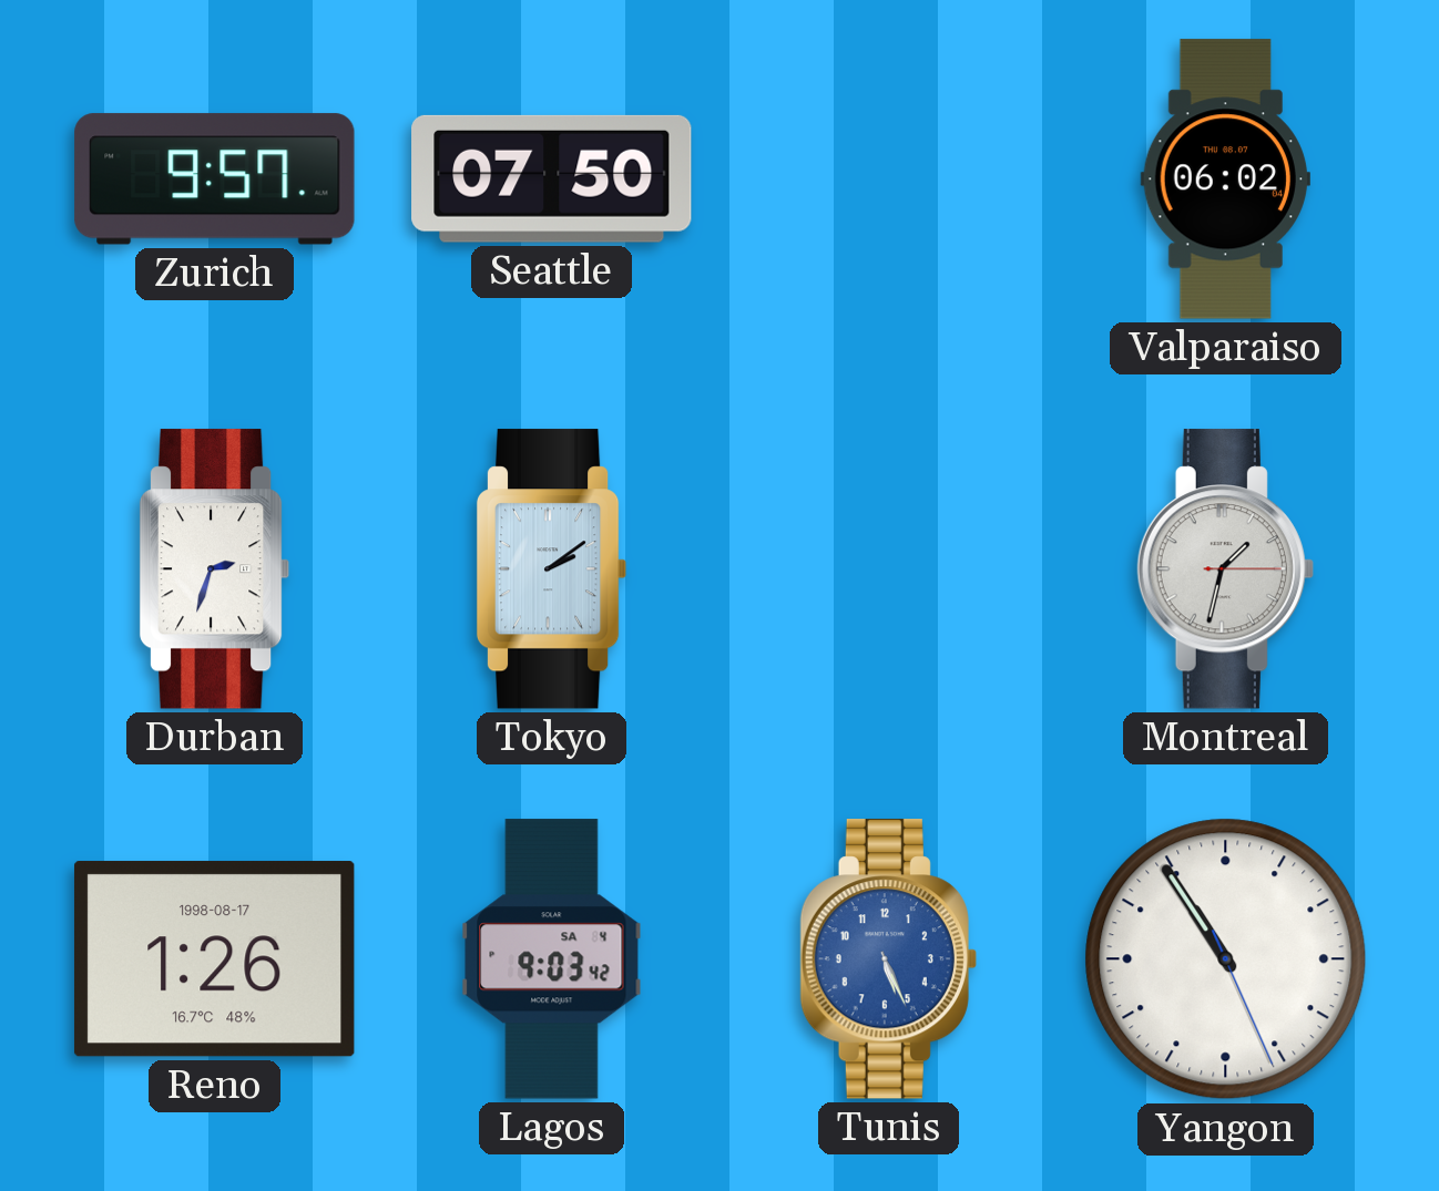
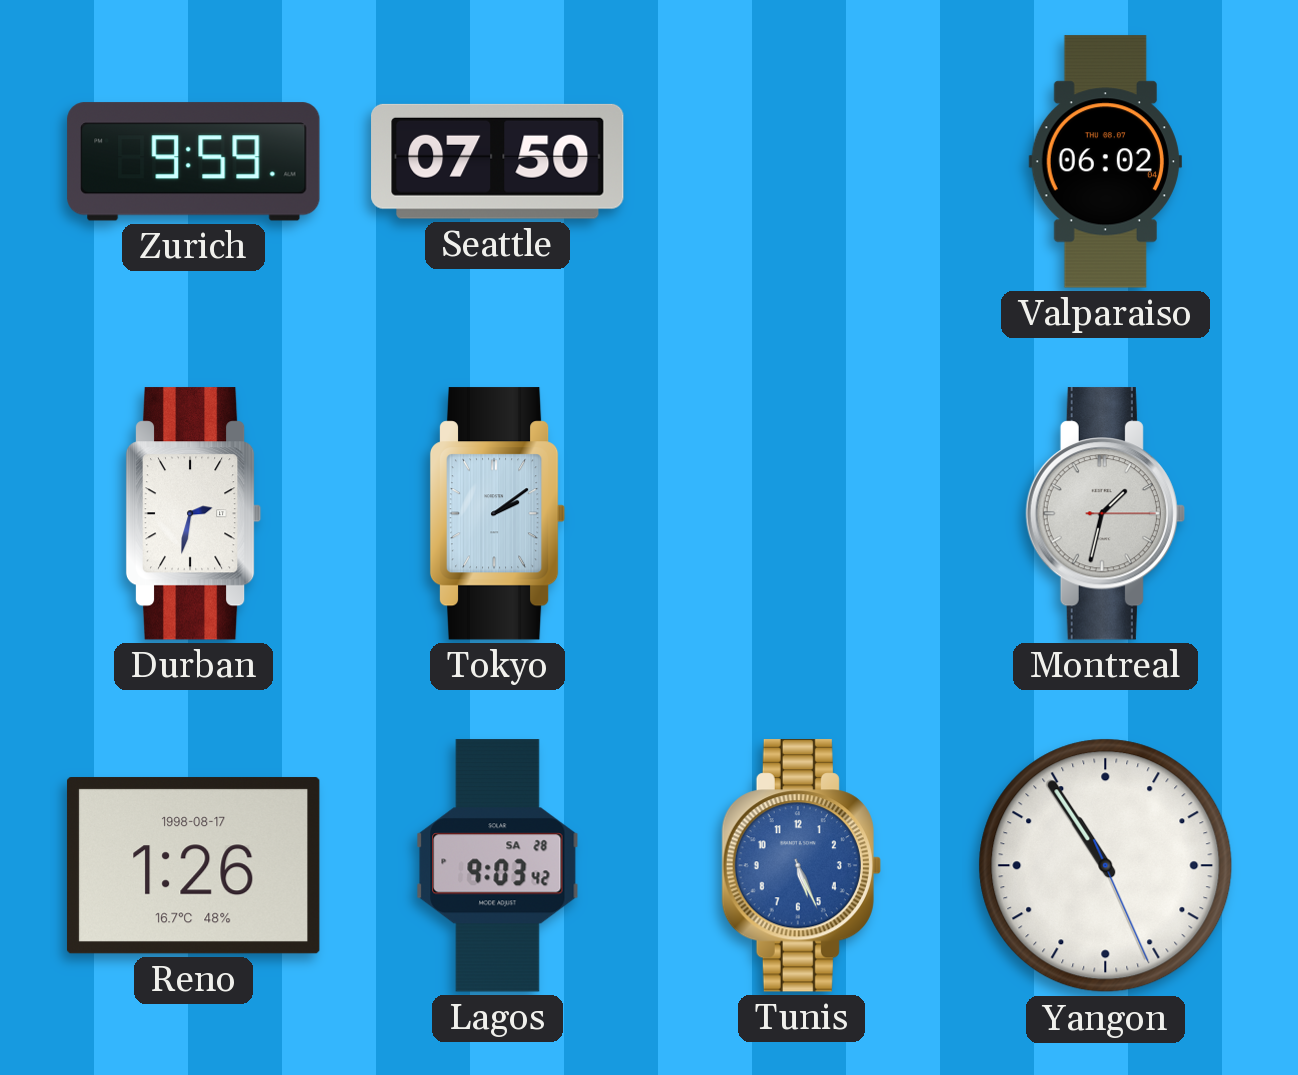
Zurich: 9:57 -> 9:59 (194, 162)
Durban: 2:33 -> 2:32 (194, 514)
Lagos date: SA 4 -> SA 28 (498, 866)
